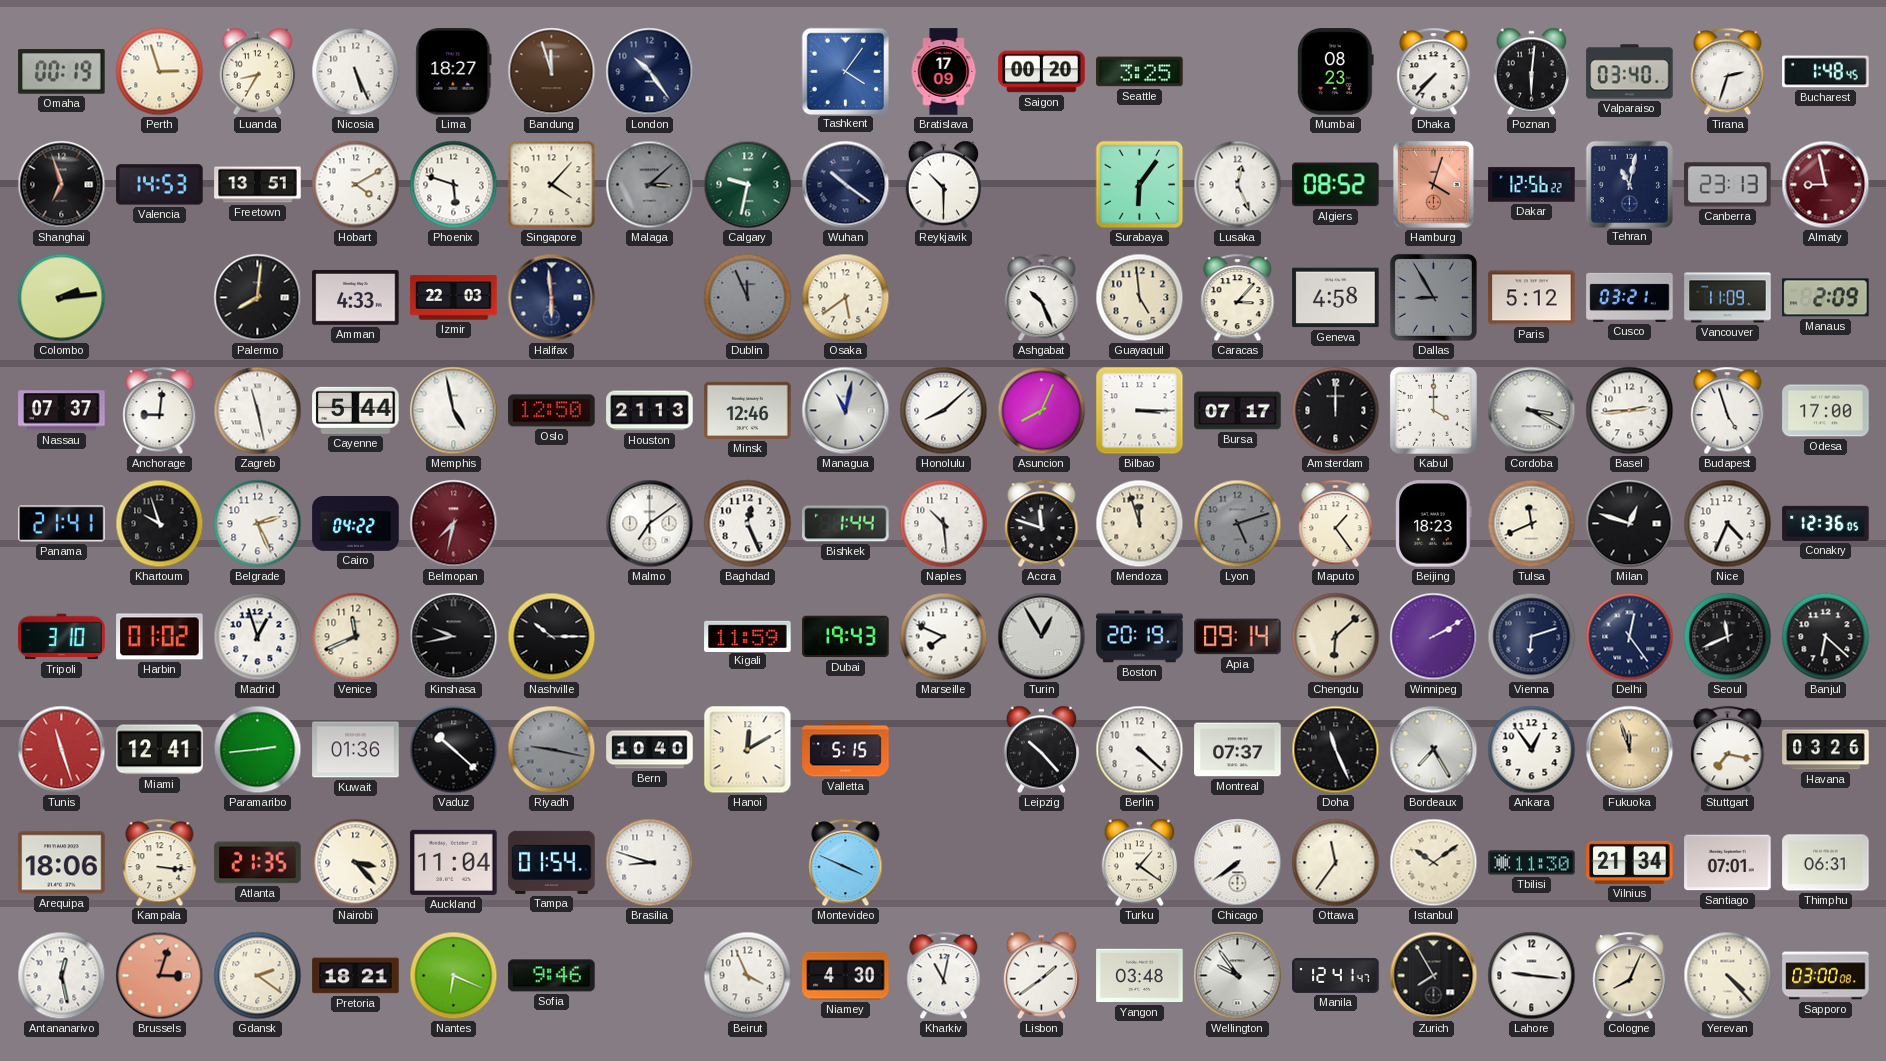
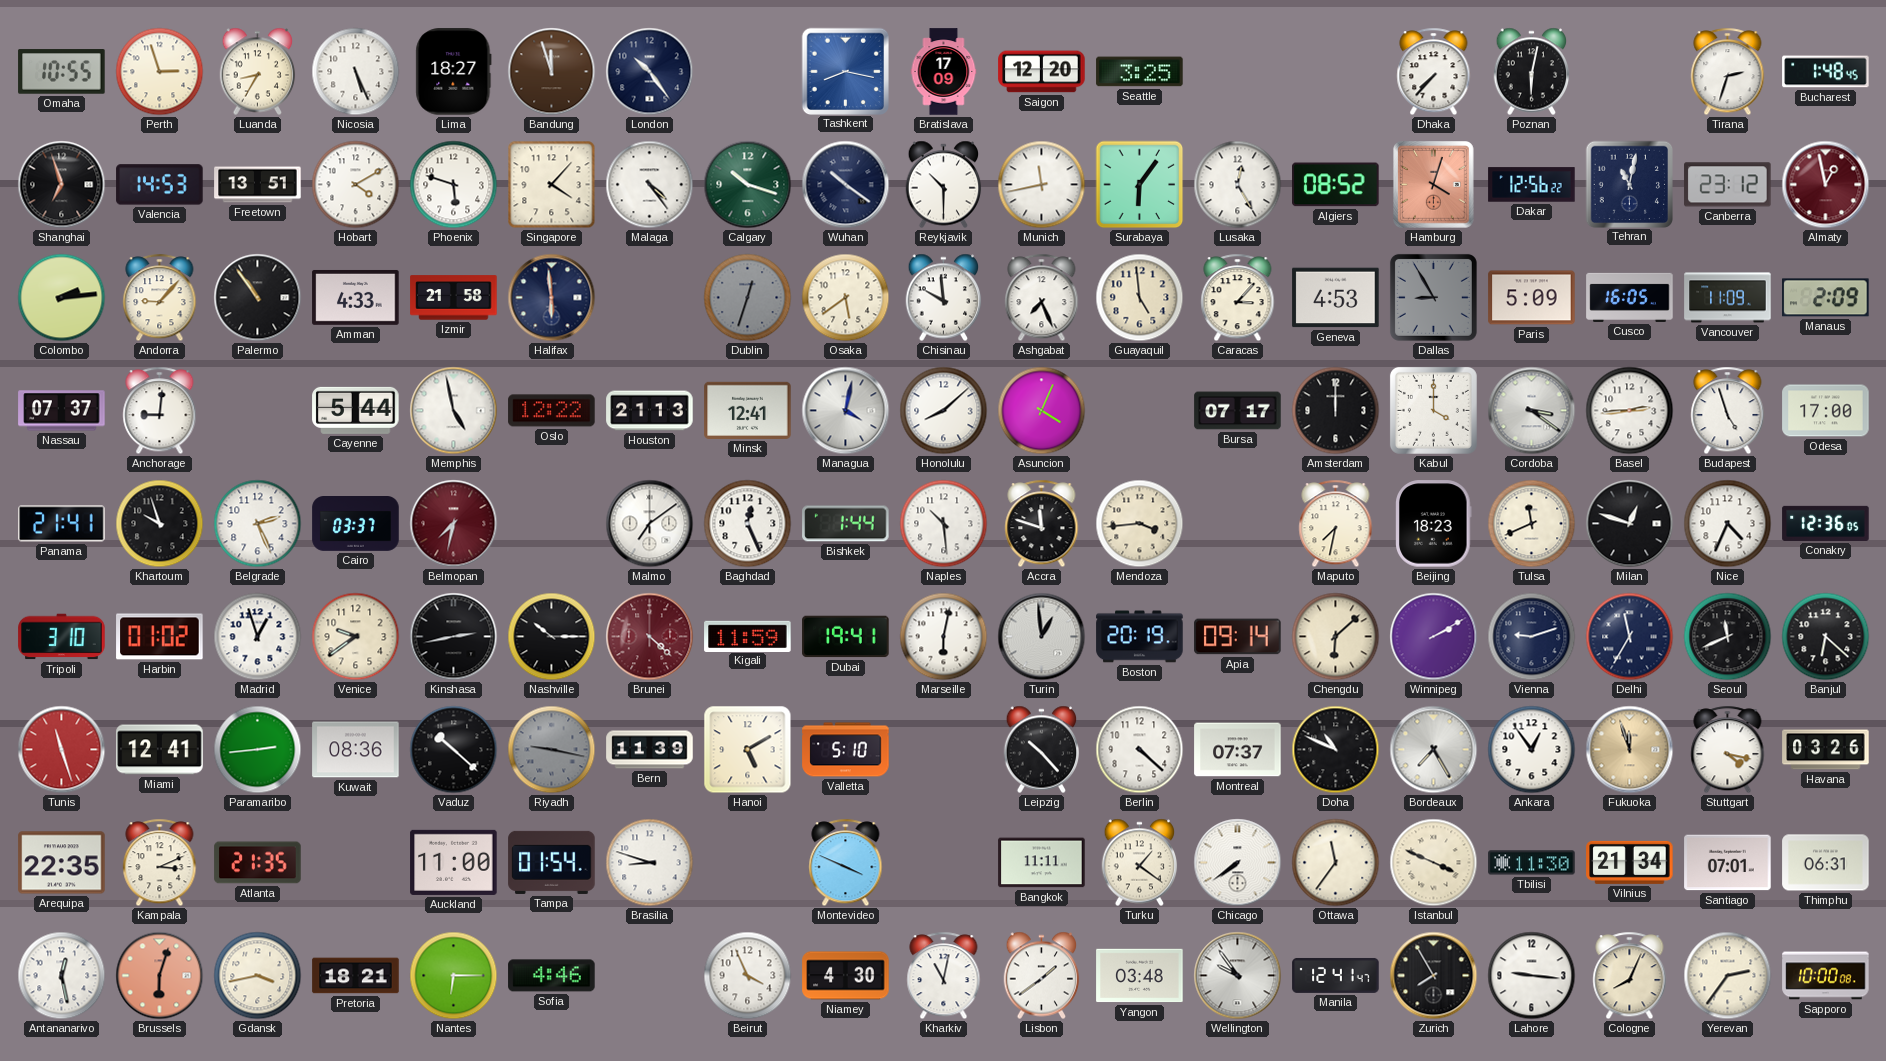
Omaha: 00:19 -> 10:55 (62, 72)
Tashkent: 4:06 -> 8:17 (845, 71)
Saigon: 00:20 -> 12:20 (1042, 72)
Mumbai: 08:23 -> none (1336, 72)
Poznan: 6:01 -> 6:02 (1532, 72)
Valparaiso: 03:40 -> none (1630, 72)
Malaga: 3:08 -> 4:24 (650, 185)
Malaga dial: grey -> white (650, 185)
Calgary: 9:32 -> 10:18 (748, 185)
Munich: none -> 11:43 (1042, 185)
Lusaka: 12:26 -> 12:25 (1238, 185)
Canberra: 23:13 -> 23:12 (1728, 185)
Almaty: 8:58 -> 12:58 (1826, 185)
Andorra: none -> 9:07 (160, 298)
Palermo: 8:01 -> 10:54 (258, 298)
Izmir: 22:03 -> 21:58 (454, 298)
Dublin: 11:56 -> 12:33 (748, 298)
Chisinau: none -> 9:59 (944, 298)
Ashgabat: 10:26 -> 7:26 (1042, 298)
Geneva: 4:58 -> 4:53 (1336, 298)
Paris: 5:12 -> 5:09 (1532, 298)
Cusco: 03:21 -> 16:05 (1630, 297)
Zagreb: 11:28 -> none (258, 411)
Oslo: 12:50 -> 12:22 (552, 411)
Minsk: 12:46 -> 12:41 (748, 410)
Managua: 11:02 -> 4:02 (846, 411)
Asuncion: 8:04 -> 4:04 (1042, 411)
Bilbao: 3:15 -> none (1140, 411)
Cordoba: 3:20 -> 3:21 (1532, 411)
Cairo: 04:22 -> 03:37 (356, 524)
Mendoza: 11:57 -> 3:44 (1140, 524)
Lyon: 5:12 -> none (1238, 524)
Maputo: 1:24 -> 7:32 (1336, 524)
Venice: 11:41 -> 9:39 (356, 637)
Kinshasa: 9:43 -> 2:43 (454, 637)
Brunei: none -> 4:22 (650, 637)
Dubai: 19:43 -> 19:41 (846, 637)
Marseille: 7:49 -> 6:02 (944, 637)
Turin: 12:55 -> 12:59 (1042, 637)
Vienna: 6:12 -> 9:12 (1532, 637)
Delhi: 12:24 -> 11:35 (1630, 637)
Kuwait: 01:36 -> 08:36 (356, 750)
Bern: 10:40 -> 11:39 (650, 750)
Hanoi: 12:10 -> 5:10 (748, 750)
Valletta: 5:15 -> 5:10 (846, 750)
Doha: 11:26 -> 10:49 (1336, 750)
Stuttgart: 7:17 -> 4:17 (1728, 750)
Arequipa: 18:06 -> 22:35 (62, 863)
Kampala: 3:16 -> 3:11 (160, 863)
Nairobi: 3:23 -> none (356, 863)
Auckland: 11:04 -> 11:00 (454, 862)
Bangkok: none -> 11:11 (1042, 863)
Istanbul: 10:09 -> 3:49 (1434, 863)
Brussels: 3:03 -> 6:03 (160, 976)
Gdansk: 2:21 -> 3:43 (258, 976)
Nantes: 6:19 -> 6:15 (454, 976)
Sofia: 9:46 -> 4:46 (552, 976)
Yerevan: 4:23 -> 2:36 (1728, 976)
Sapporo: 03:00 -> 10:00 (1826, 976)
